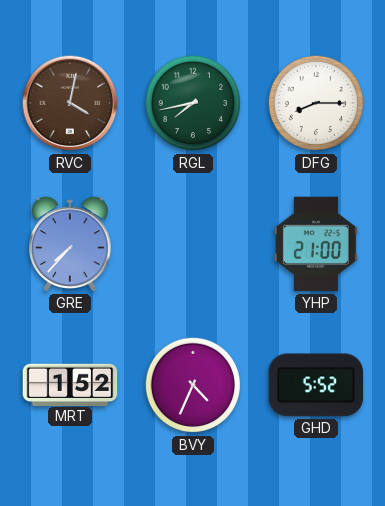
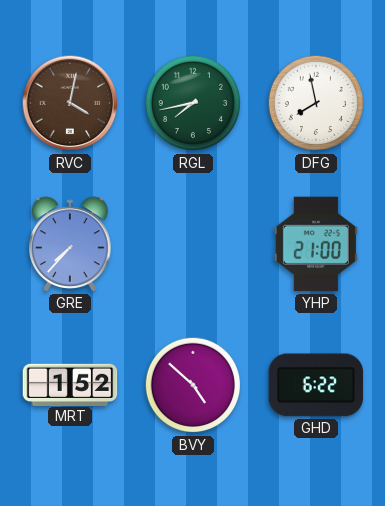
DFG: 8:15 -> 7:58 (316, 103)
BVY: 4:34 -> 4:52 (193, 385)
GHD: 5:52 -> 6:22 (316, 385)
